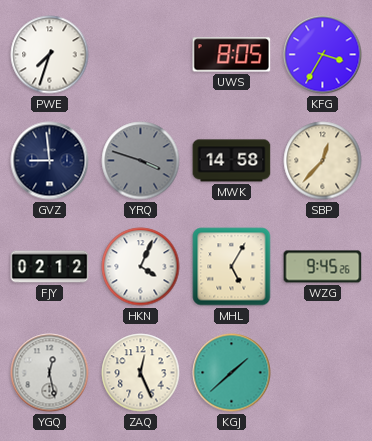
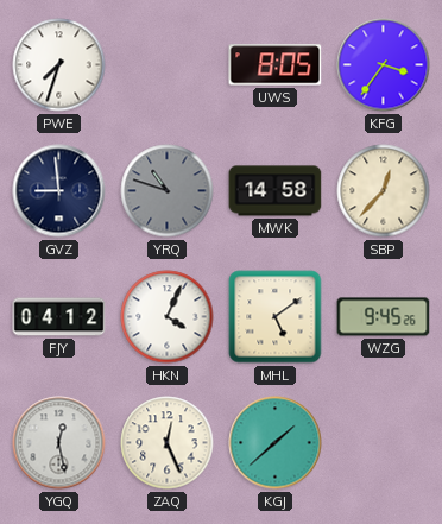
KFG: 3:35 -> 3:36 (384, 65)
YRQ: 3:48 -> 10:48 (168, 191)
FJY: 02:12 -> 04:12 (59, 317)
MHL: 5:05 -> 5:09 (276, 317)
